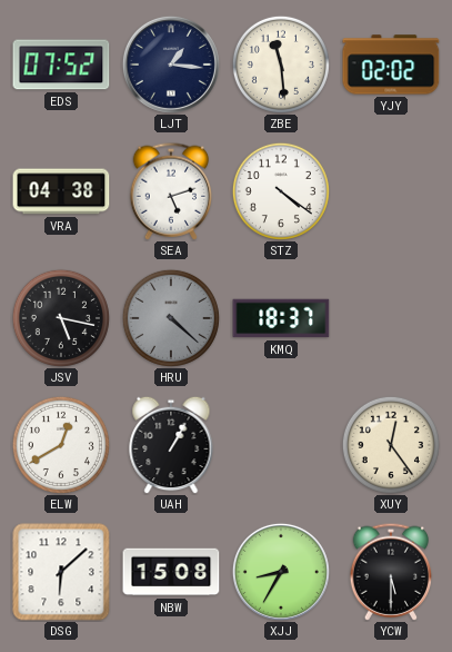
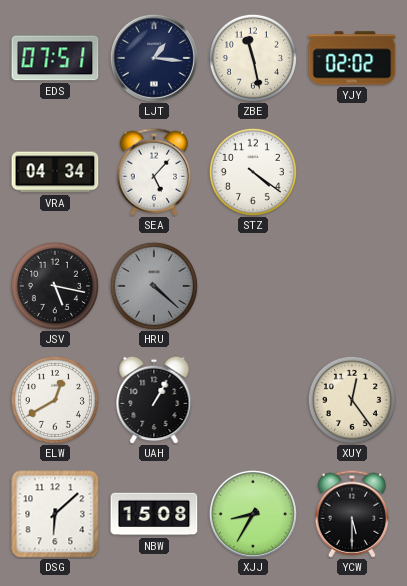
EDS: 07:52 -> 07:51 (55, 58)
ZBE: 11:29 -> 11:28 (253, 58)
VRA: 04:38 -> 04:34 (55, 172)
SEA: 5:12 -> 5:07 (154, 172)
KMQ: 18:37 -> none (281, 318)
